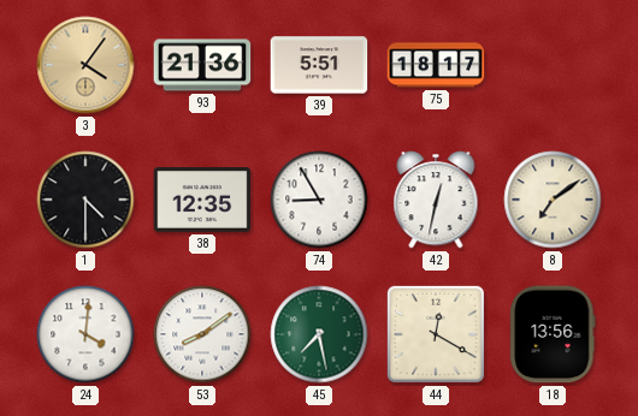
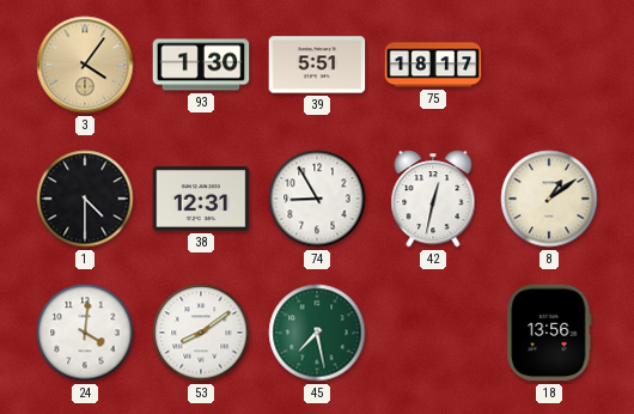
93: 21:36 -> 1:30 (201, 65)
38: 12:35 -> 12:31 (201, 199)
8: 7:09 -> 1:09 (549, 199)
44: 12:20 -> none (436, 334)
